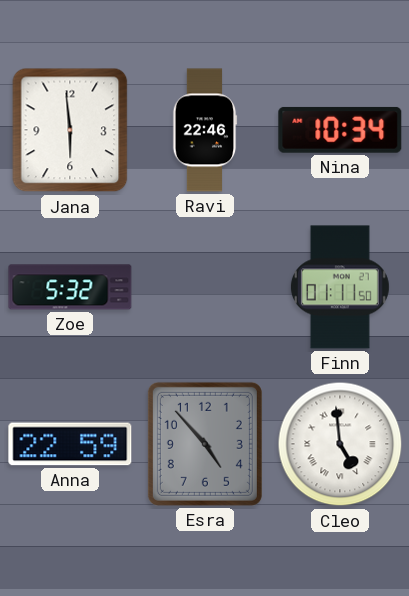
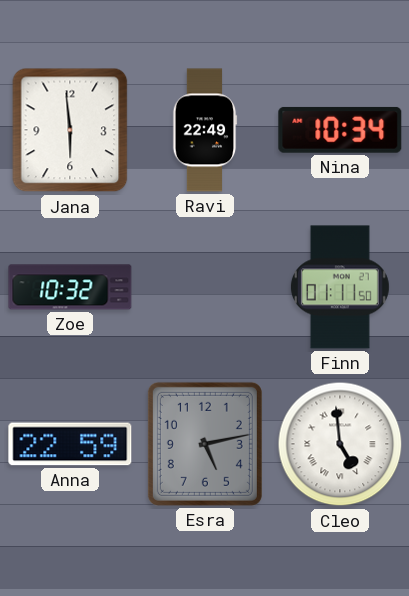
Ravi: 22:46 -> 22:49 (205, 130)
Zoe: 5:32 -> 10:32 (70, 287)
Esra: 4:53 -> 5:13 (205, 444)
